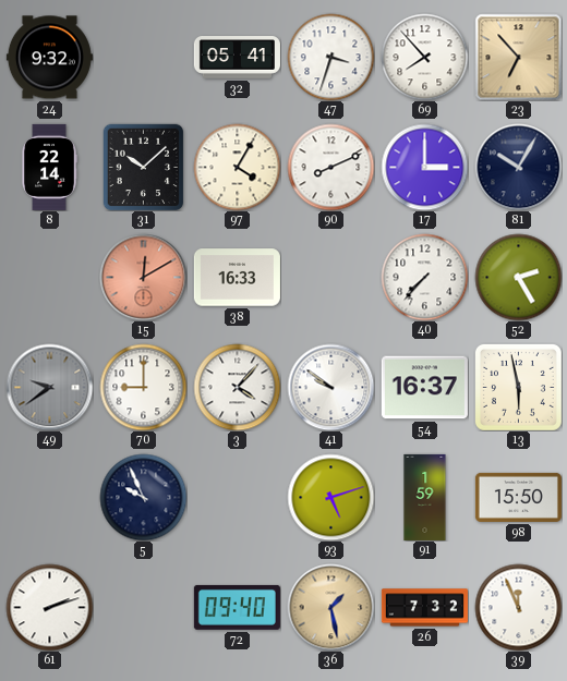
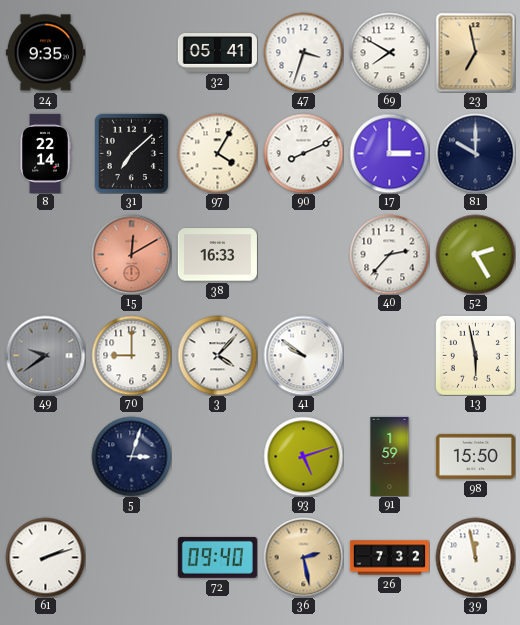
24: 9:32 -> 9:35 (45, 53)
69: 7:53 -> 7:50 (389, 52)
23: 6:53 -> 6:58 (475, 52)
31: 10:08 -> 7:08 (132, 153)
81: 10:05 -> 10:00 (475, 153)
40: 7:37 -> 2:37 (389, 254)
54: 16:37 -> none (424, 388)
5: 9:56 -> 3:03 (131, 456)
36: 1:28 -> 2:28 (303, 557)
39: 11:56 -> 11:58 (475, 557)
